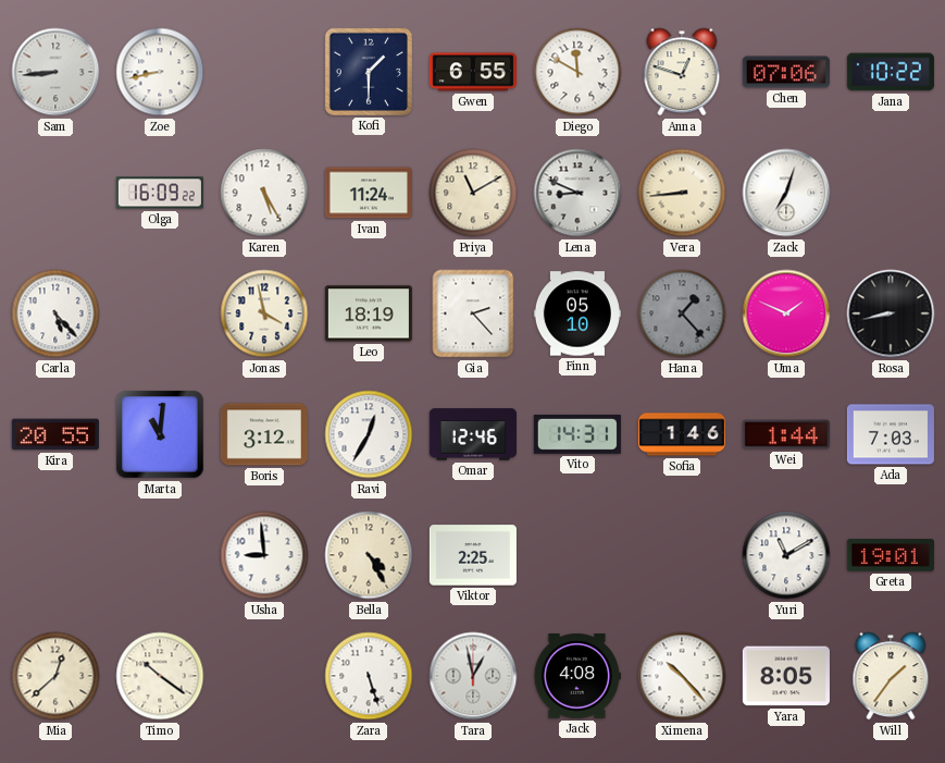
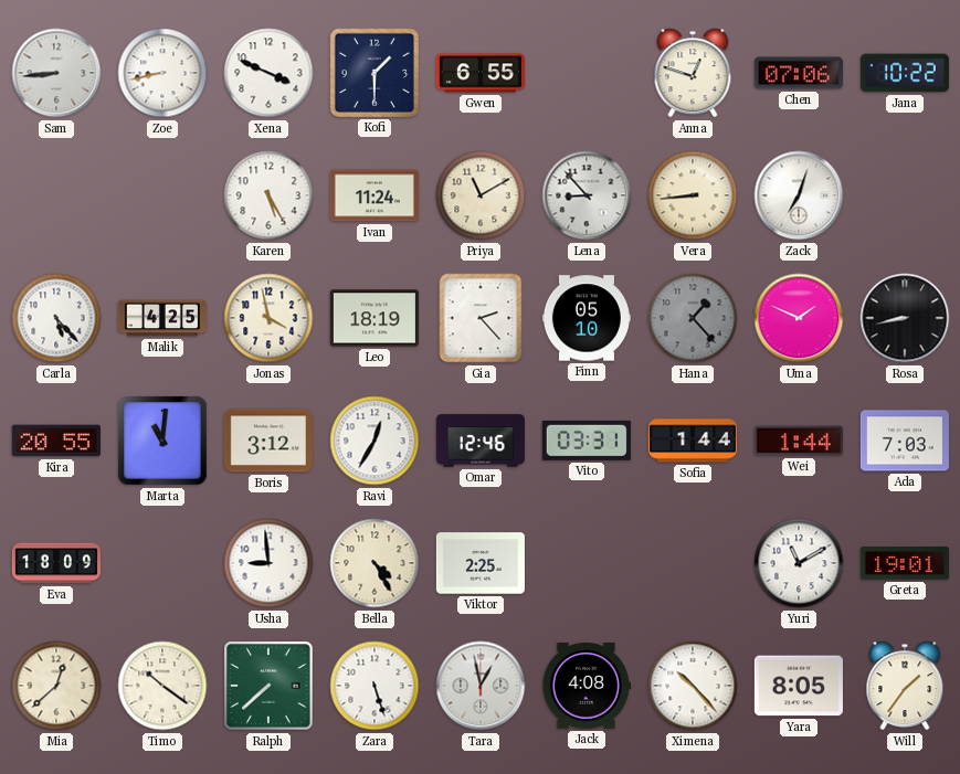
Xena: none -> 3:49 (268, 73)
Diego: 11:50 -> none (577, 72)
Olga: 16:09 -> none (160, 193)
Lena: 8:49 -> 8:53 (587, 195)
Malik: none -> 4:25 (162, 318)
Vito: 14:31 -> 03:31 (587, 441)
Sofia: 1:46 -> 1:44 (693, 441)
Eva: none -> 18:09 (56, 563)
Ralph: none -> 7:38 (268, 686)
